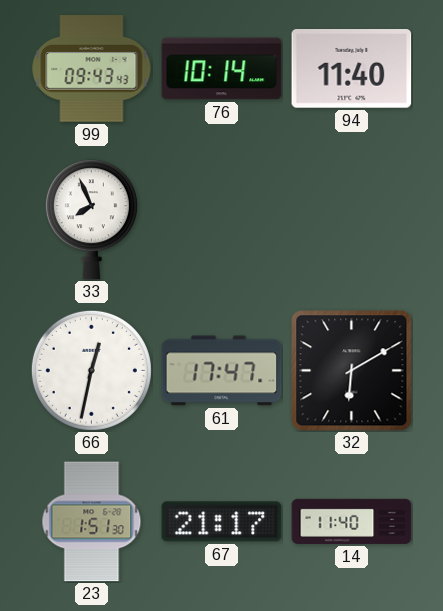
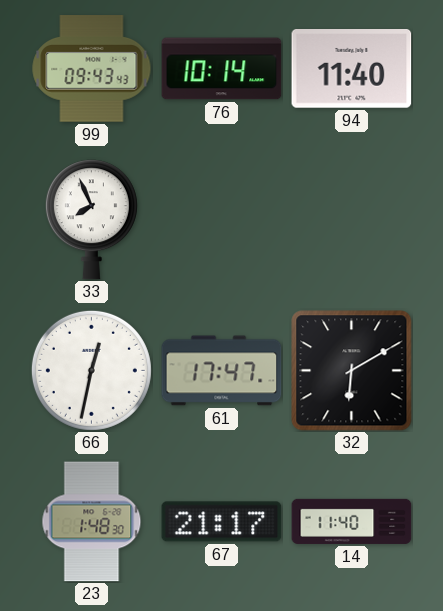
23: 1:51 -> 1:48 (92, 522)
